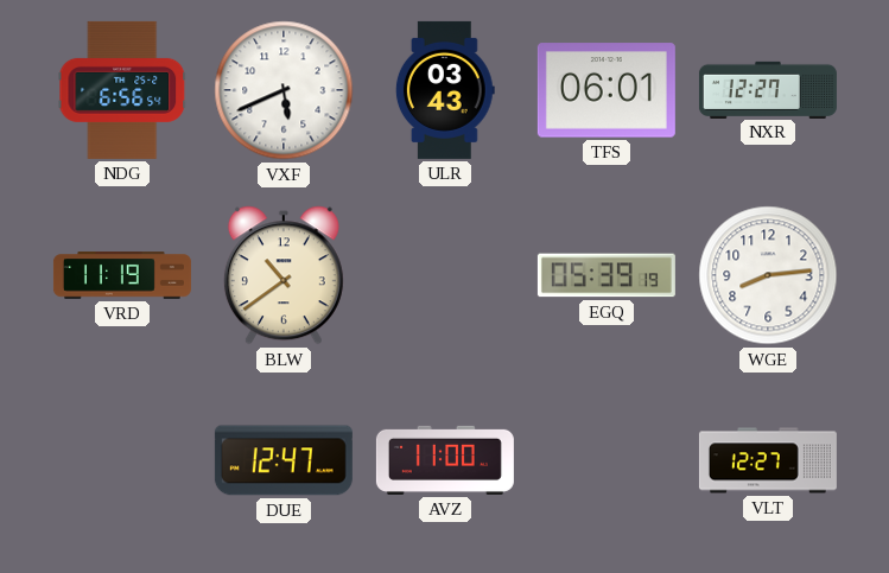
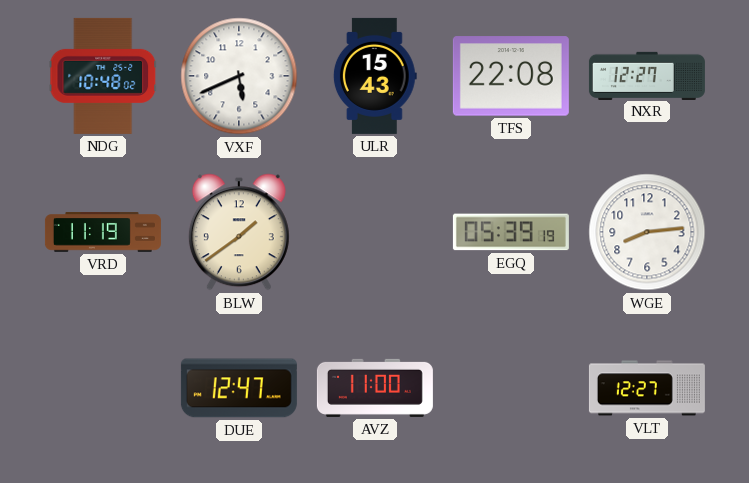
NDG: 6:56 -> 10:48 (103, 76)
ULR: 03:43 -> 15:43 (375, 76)
TFS: 06:01 -> 22:08 (511, 76)
BLW: 10:39 -> 1:39 (239, 232)
